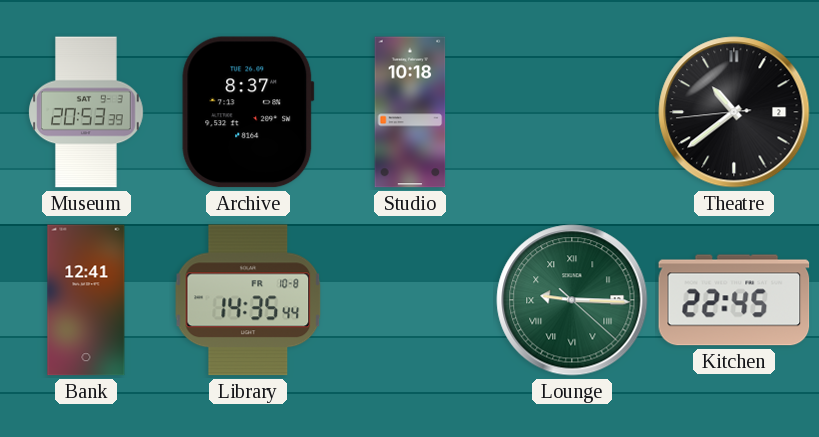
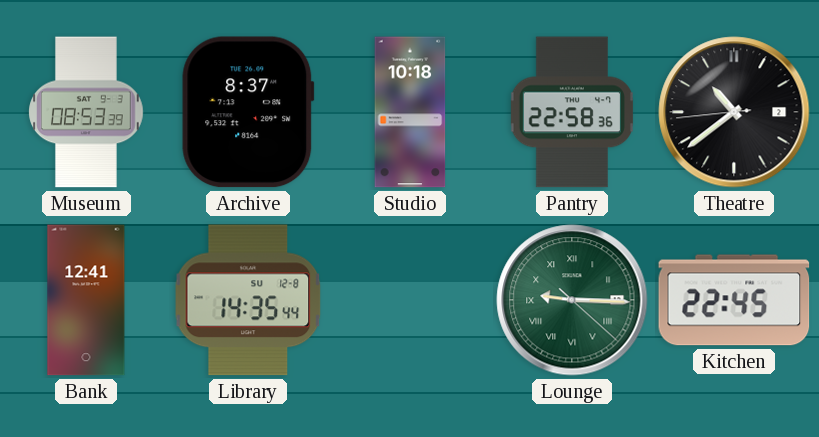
Museum: 20:53 -> 08:53 (86, 112)
Pantry: none -> 22:58 (572, 112)
Library date: FR 10-8 -> SU 12-8 (248, 300)
